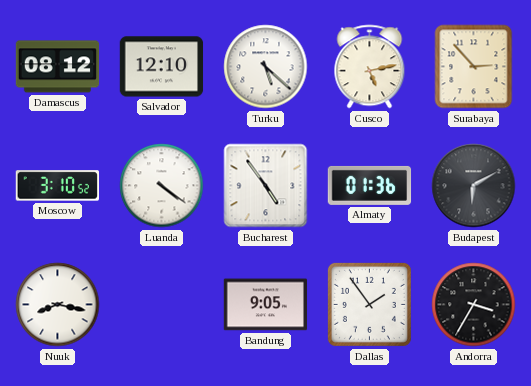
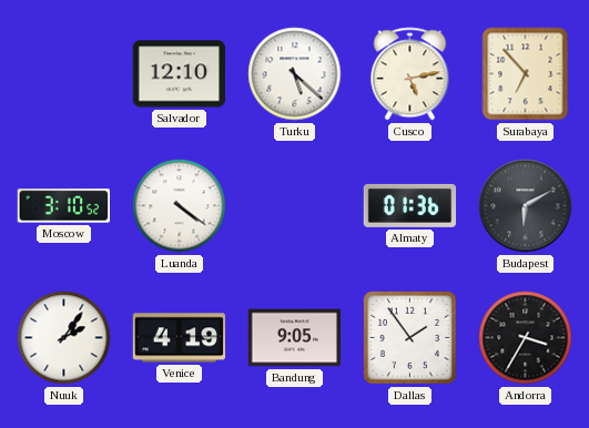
Damascus: 08:12 -> none (58, 67)
Surabaya: 2:53 -> 6:53 (526, 74)
Bucharest: 4:54 -> none (266, 186)
Nuuk: 8:17 -> 2:06 (64, 338)
Venice: none -> 4:19 (180, 338)
